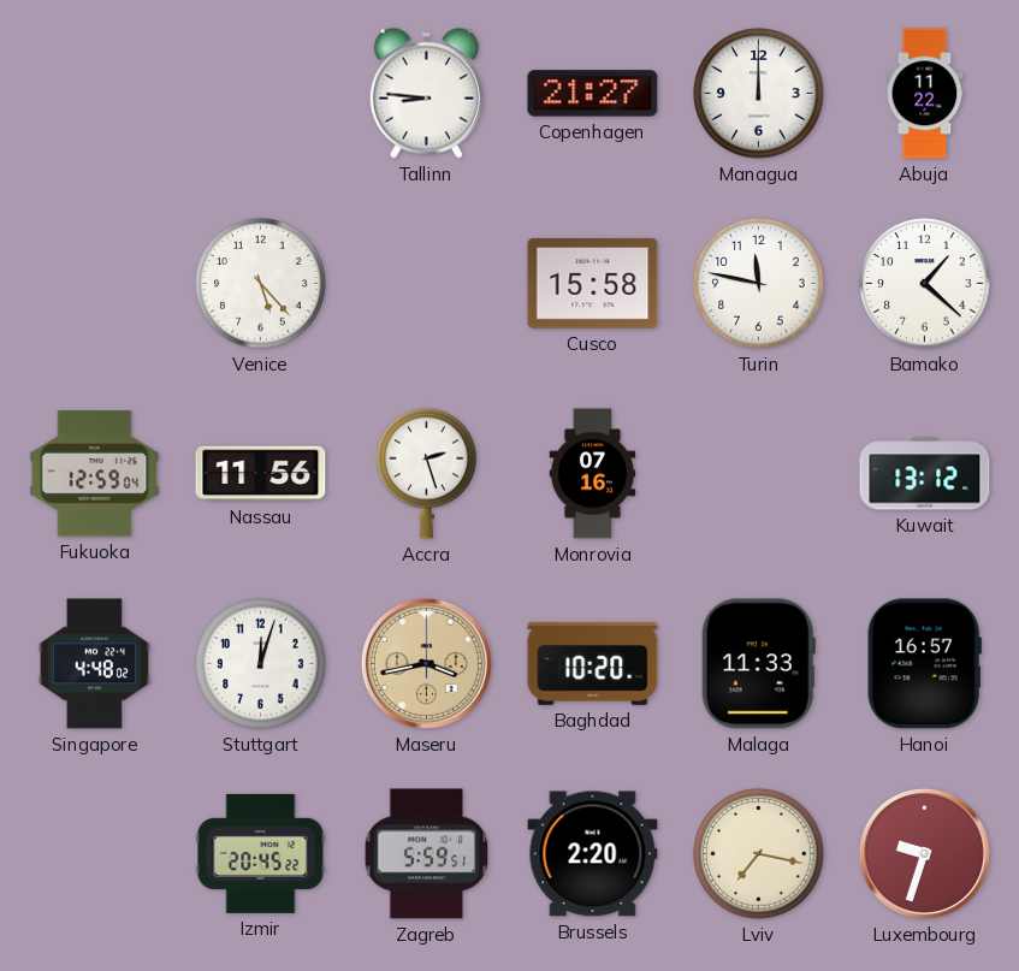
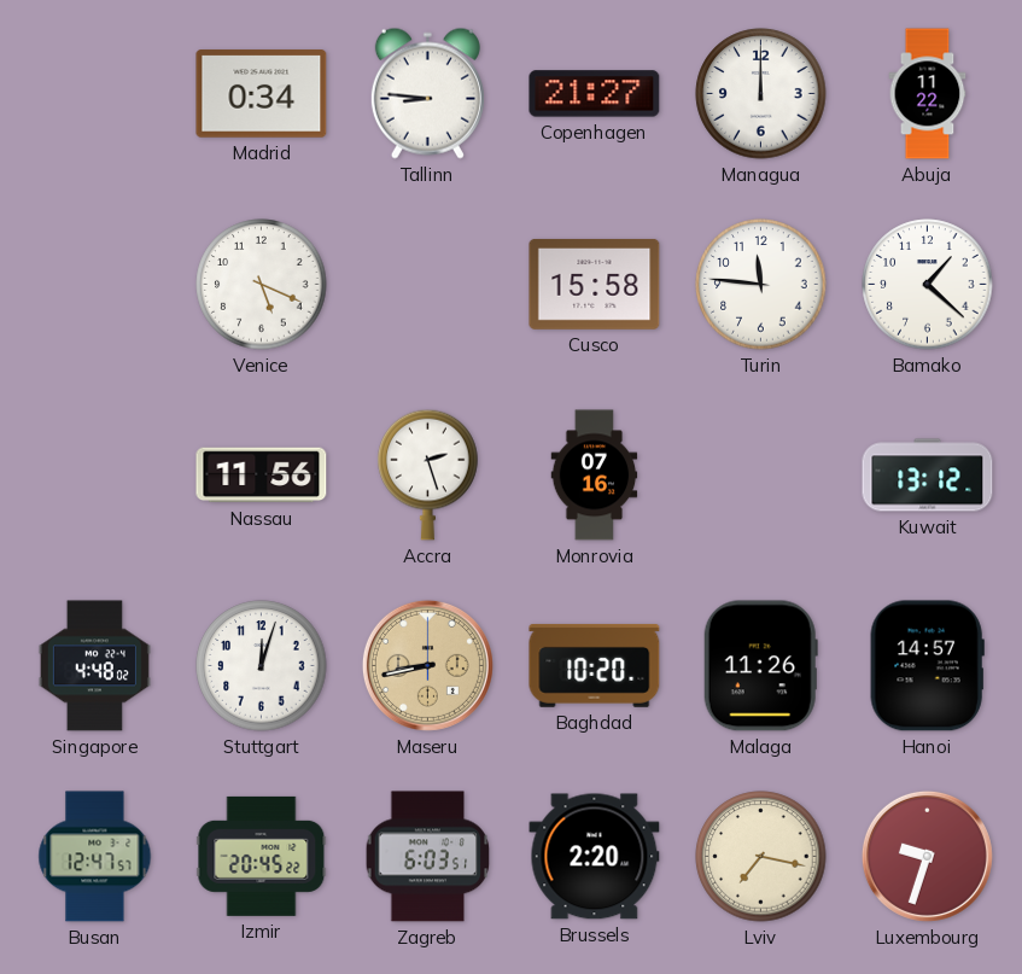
Madrid: none -> 0:34 (262, 94)
Venice: 5:23 -> 5:19 (262, 285)
Turin: 11:47 -> 11:46 (761, 285)
Fukuoka: 12:59 -> none (95, 474)
Maseru: 3:43 -> 8:43 (427, 665)
Malaga: 11:33 -> 11:26 (760, 666)
Hanoi: 16:57 -> 14:57 (927, 666)
Busan: none -> 12:47 (95, 857)
Zagreb: 5:59 -> 6:03 (428, 857)
